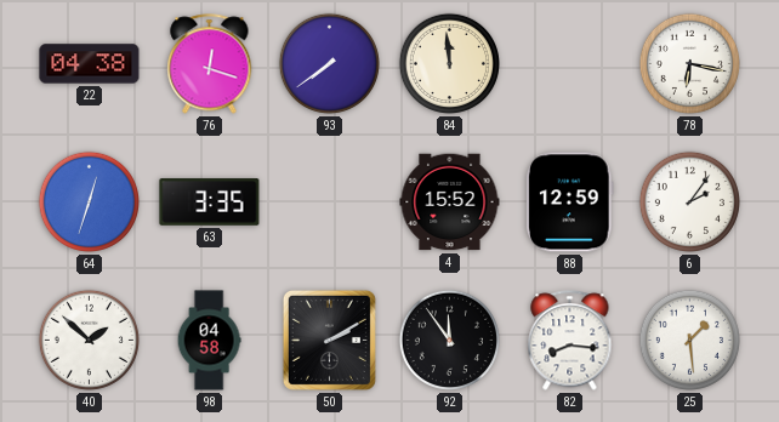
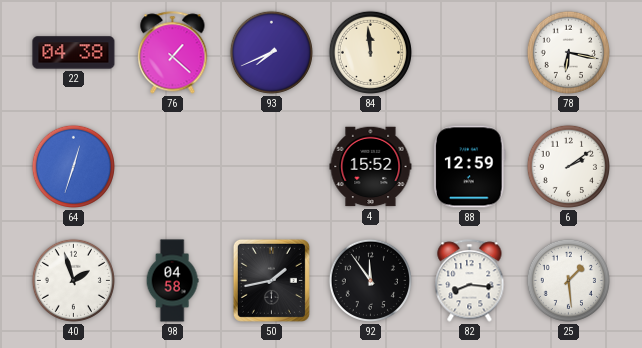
76: 12:18 -> 1:22 (173, 53)
93: 7:39 -> 7:41 (271, 52)
63: 3:35 -> none (210, 203)
6: 2:06 -> 2:09 (568, 166)
40: 1:52 -> 1:57 (73, 280)
50: 2:10 -> 1:43 (271, 280)
